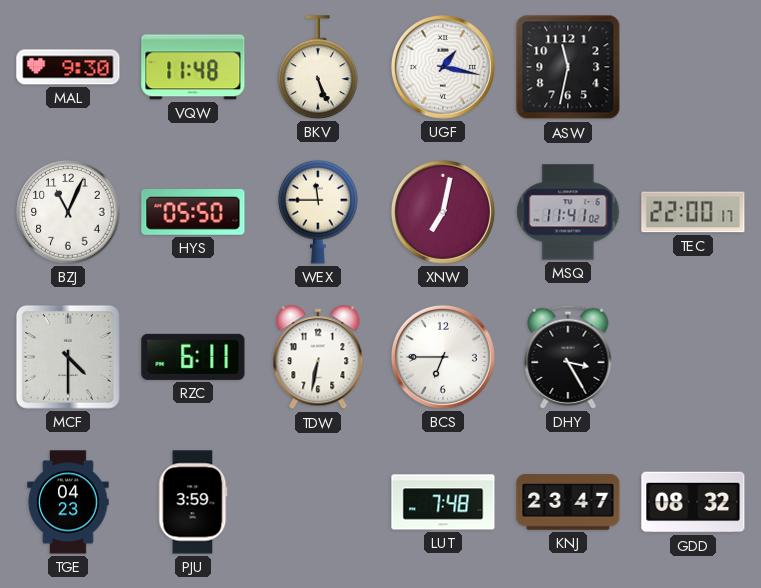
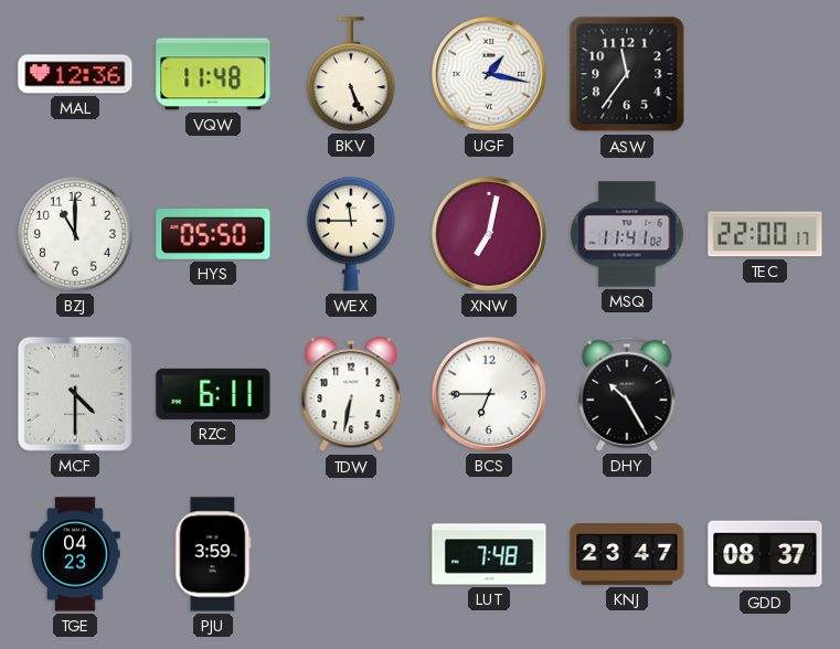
MAL: 9:30 -> 12:36 (75, 74)
ASW: 11:32 -> 11:36 (627, 74)
BZJ: 11:04 -> 11:00 (75, 234)
DHY: 3:25 -> 10:25 (627, 394)
GDD: 08:32 -> 08:37 (765, 554)
